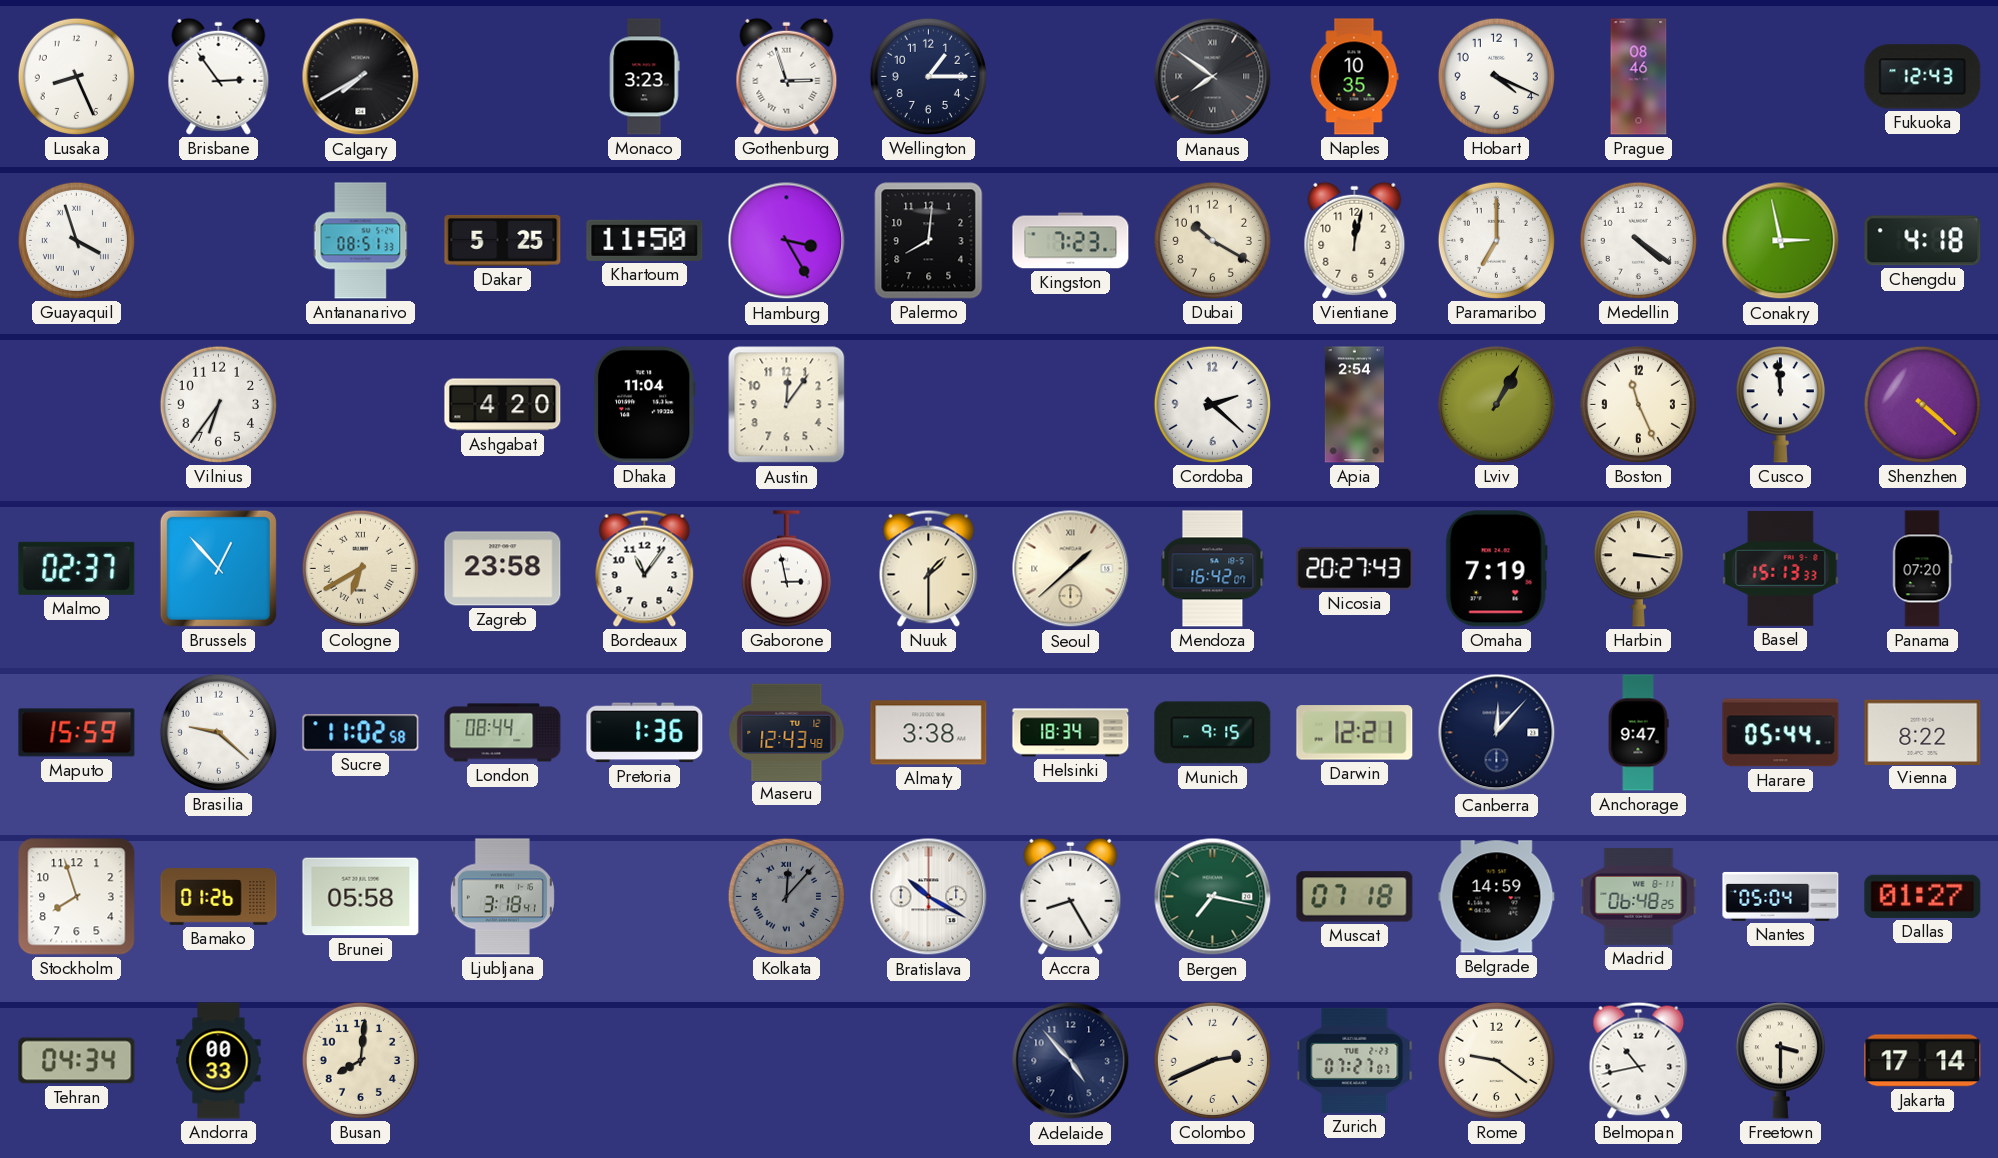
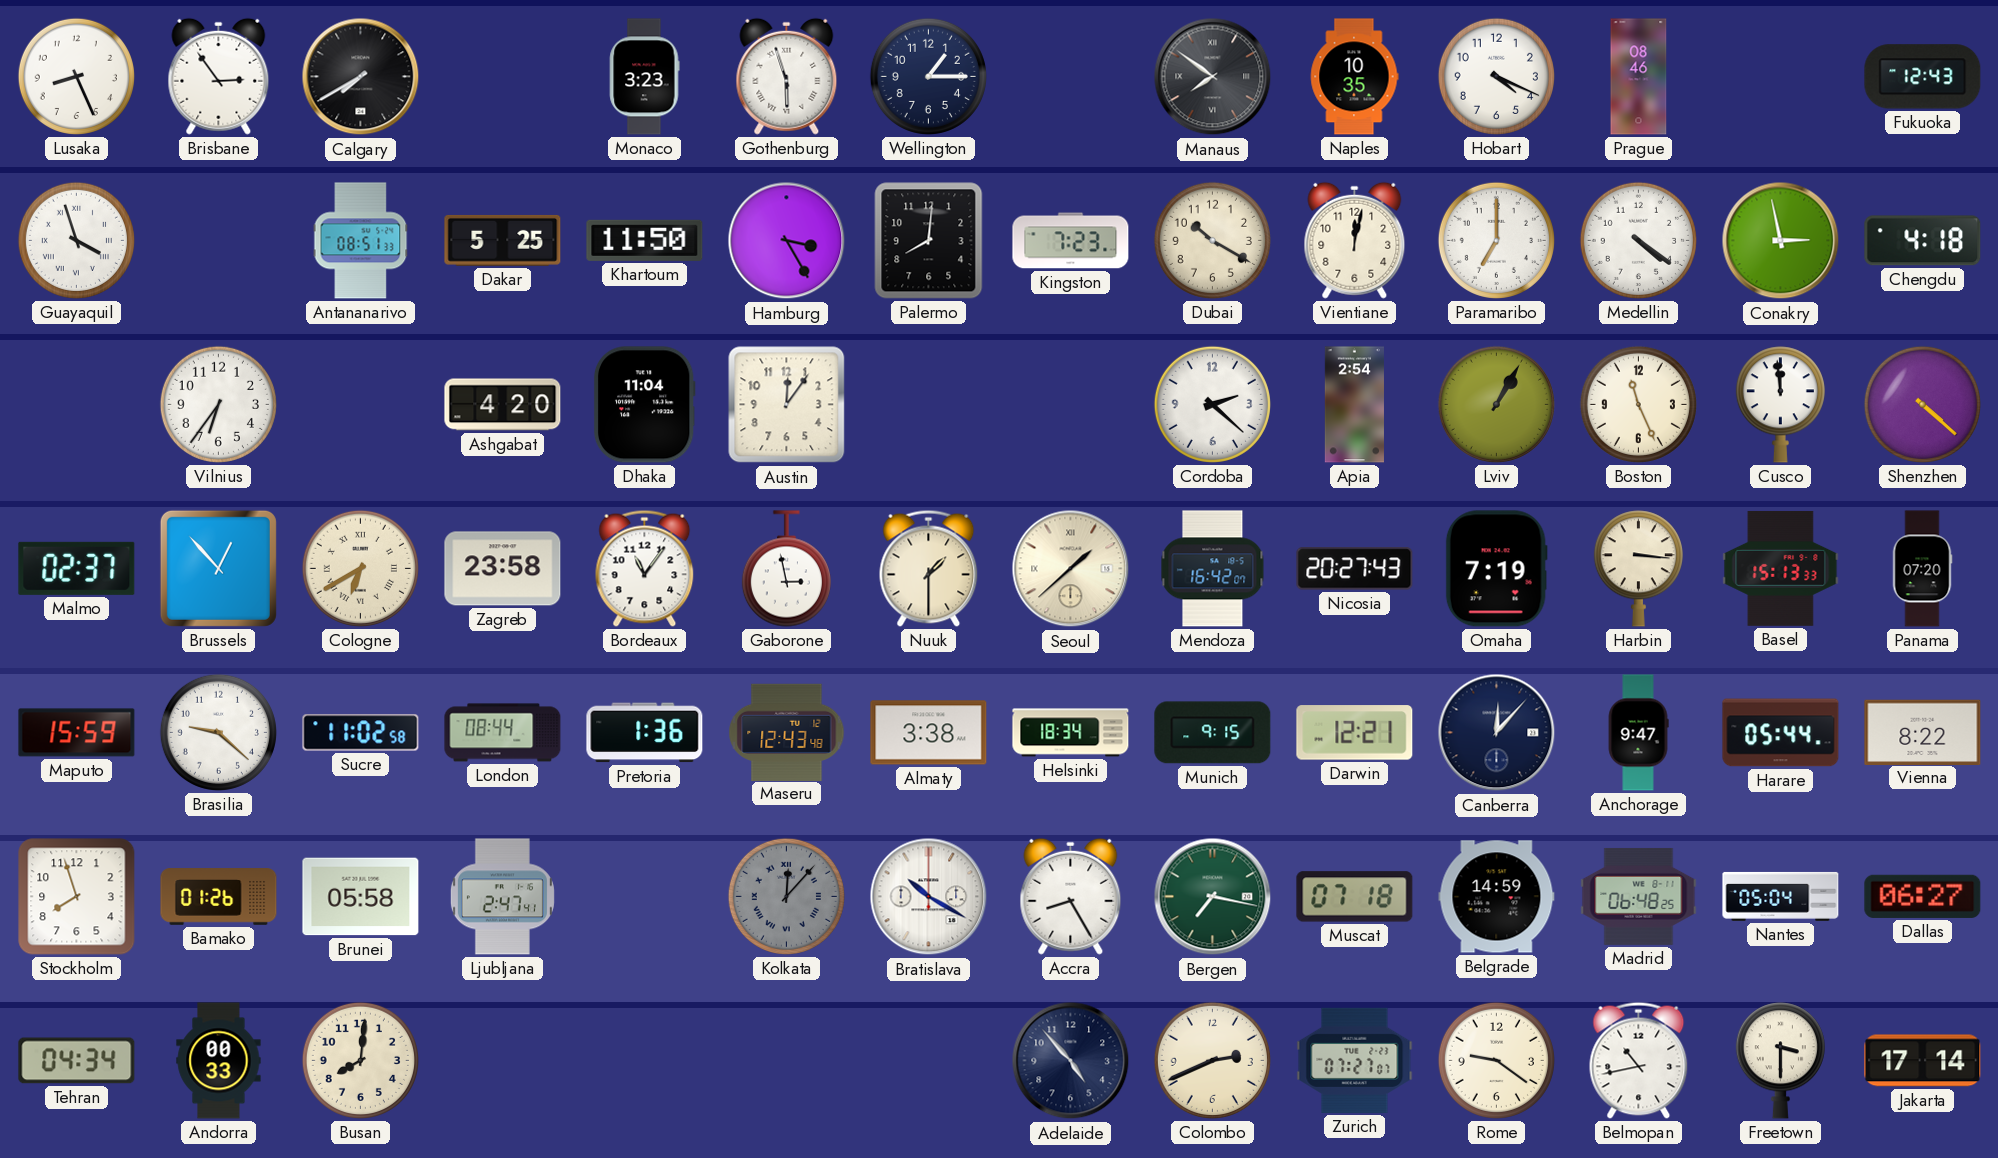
Gothenburg: 2:57 -> 5:57 (787, 76)
Ljubljana: 3:18 -> 2:47 (502, 897)
Dallas: 01:27 -> 06:27 (1923, 896)
